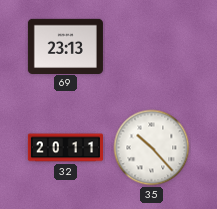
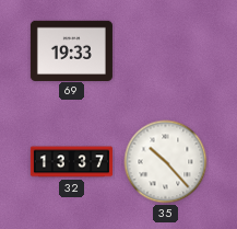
69: 23:13 -> 19:33 (71, 50)
32: 20:11 -> 13:37 (71, 162)
